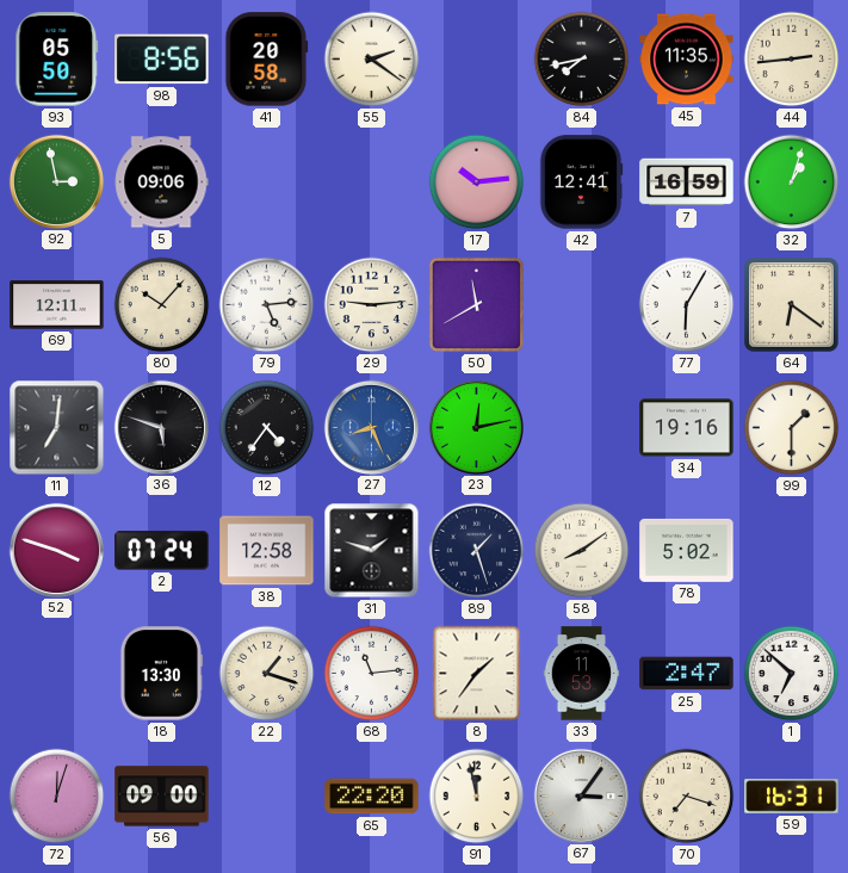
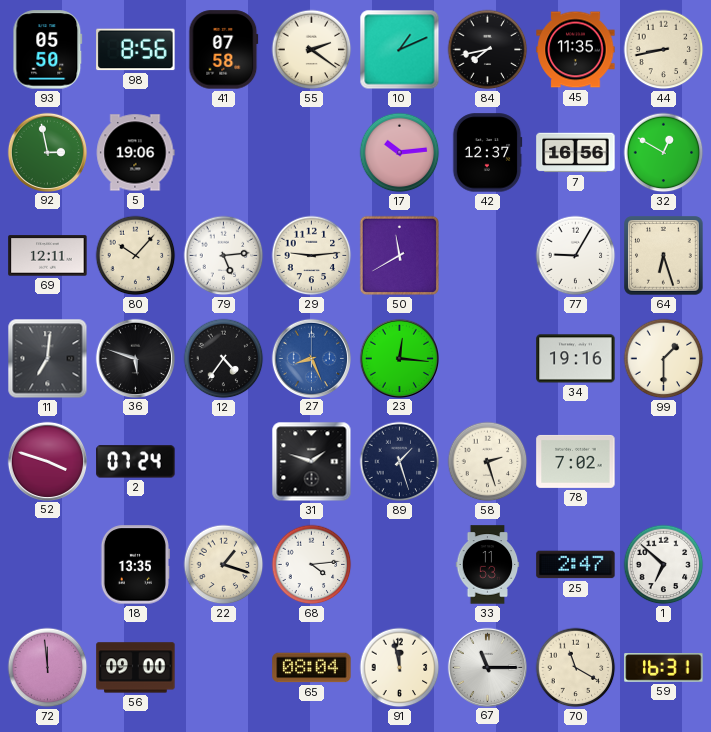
41: 20:58 -> 07:58 (224, 50)
10: none -> 1:11 (400, 50)
44: 2:44 -> 8:43 (664, 50)
5: 09:06 -> 19:06 (135, 153)
42: 12:41 -> 12:37 (487, 153)
7: 16:59 -> 16:56 (576, 153)
32: 1:03 -> 12:50 (664, 153)
77: 6:05 -> 9:05 (576, 256)
64: 6:21 -> 6:27 (664, 256)
23: 12:13 -> 12:16 (399, 358)
38: 12:58 -> none (267, 551)
58: 8:09 -> 2:27 (488, 462)
78: 5:02 -> 7:02 (576, 461)
18: 13:30 -> 13:35 (135, 565)
68: 11:14 -> 4:14 (312, 565)
8: 1:36 -> none (477, 674)
72: 12:03 -> 11:59 (48, 668)
65: 22:20 -> 08:04 (312, 668)
67: 3:06 -> 11:15 (487, 667)
70: 7:18 -> 11:20 (576, 668)
